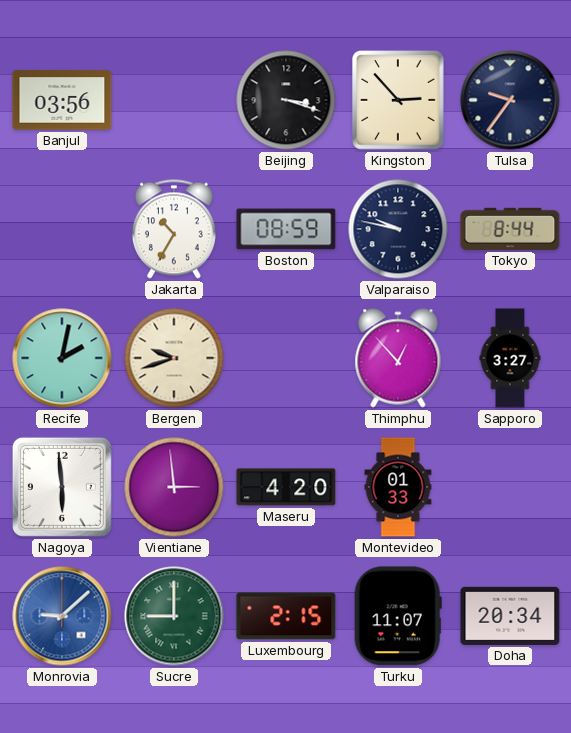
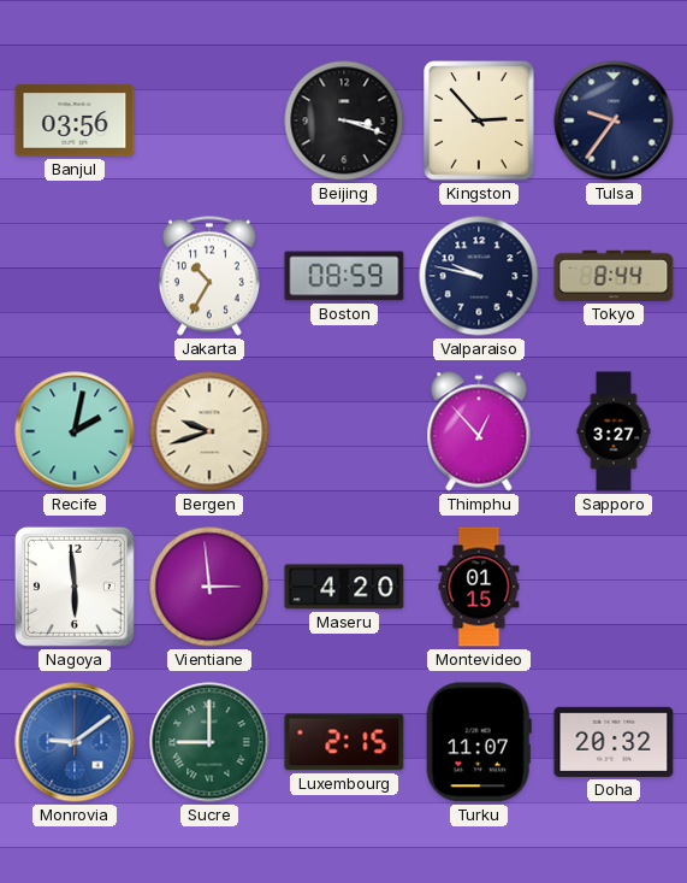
Montevideo: 01:33 -> 01:15 (479, 587)
Monrovia: 9:08 -> 9:09 (75, 742)
Doha: 20:34 -> 20:32 (614, 742)
